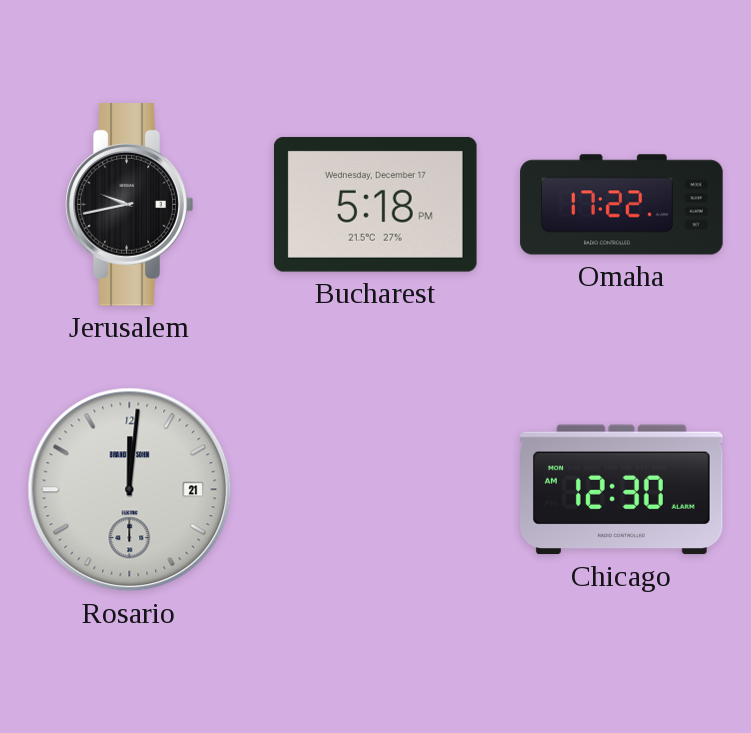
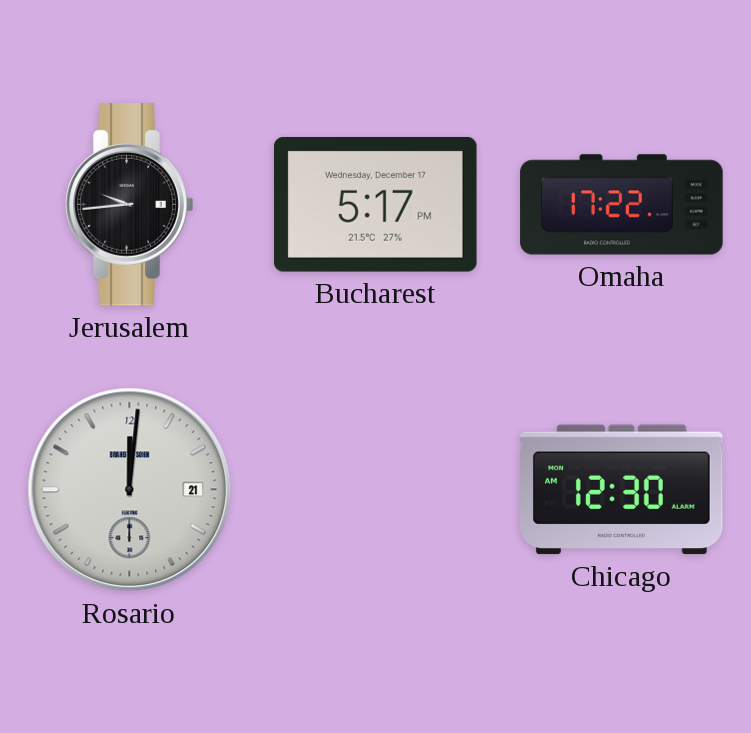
Jerusalem: 9:43 -> 9:44 (130, 205)
Bucharest: 5:18 -> 5:17 (375, 204)
